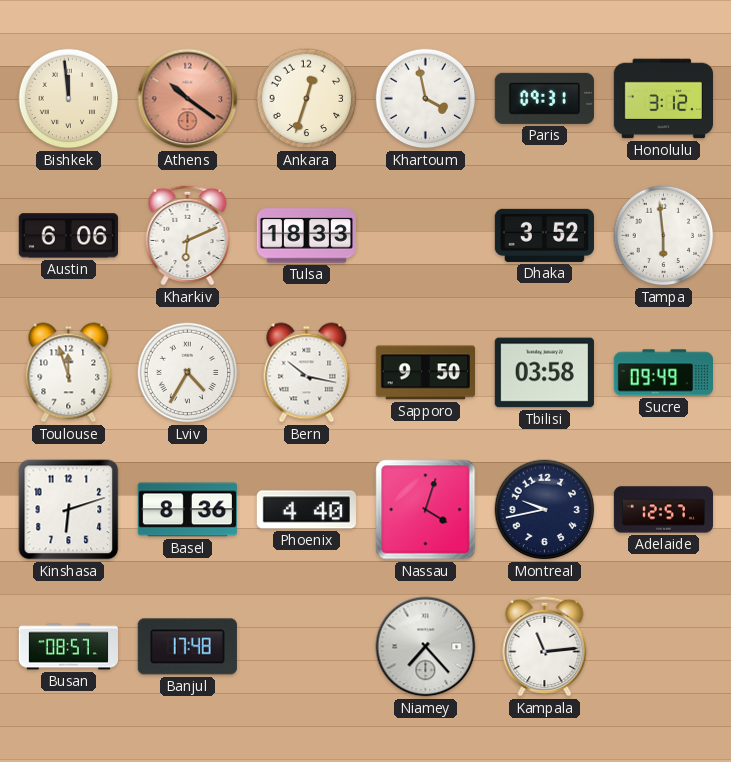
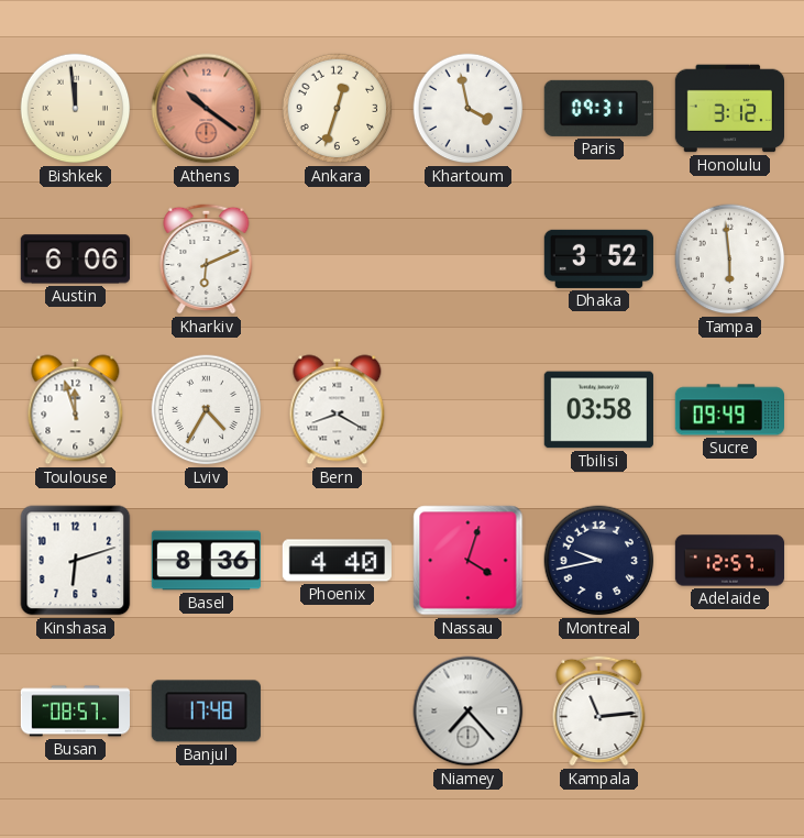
Tulsa: 18:33 -> none (306, 236)
Bern: 10:17 -> 8:20 (338, 410)
Sapporo: 9:50 -> none (425, 373)
